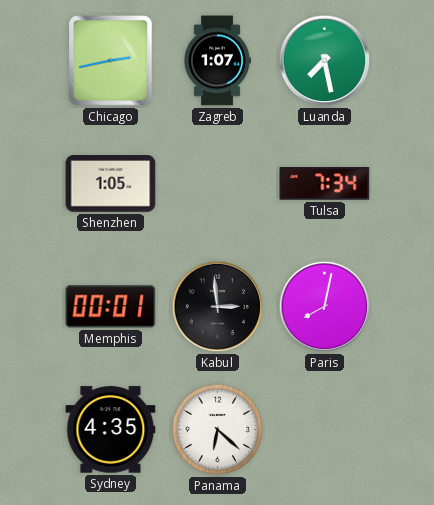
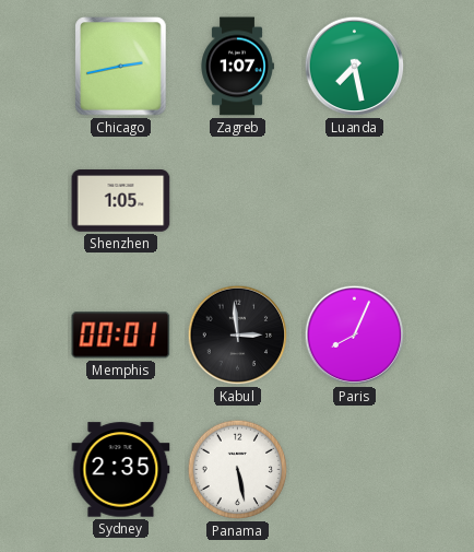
Tulsa: 7:34 -> none (325, 184)
Paris: 8:02 -> 8:04 (355, 336)
Sydney: 4:35 -> 2:35 (121, 470)
Panama: 6:22 -> 5:28 (238, 470)
